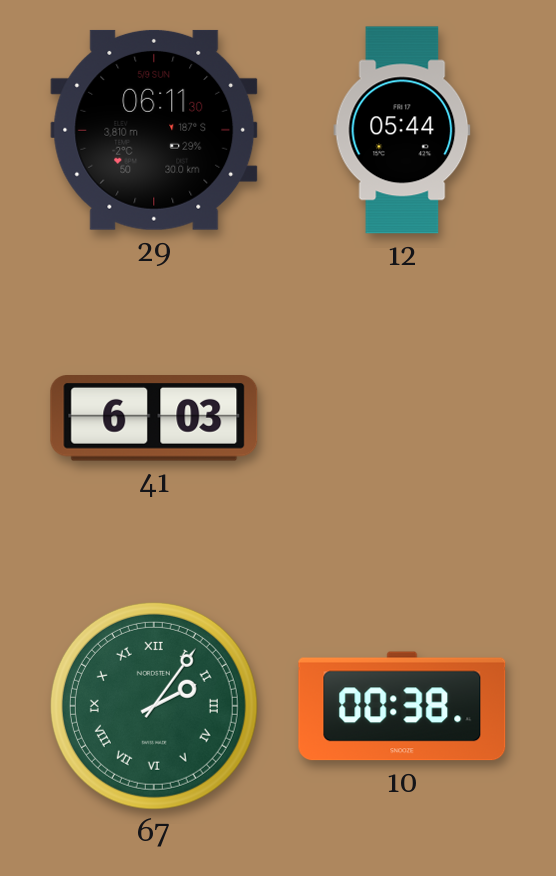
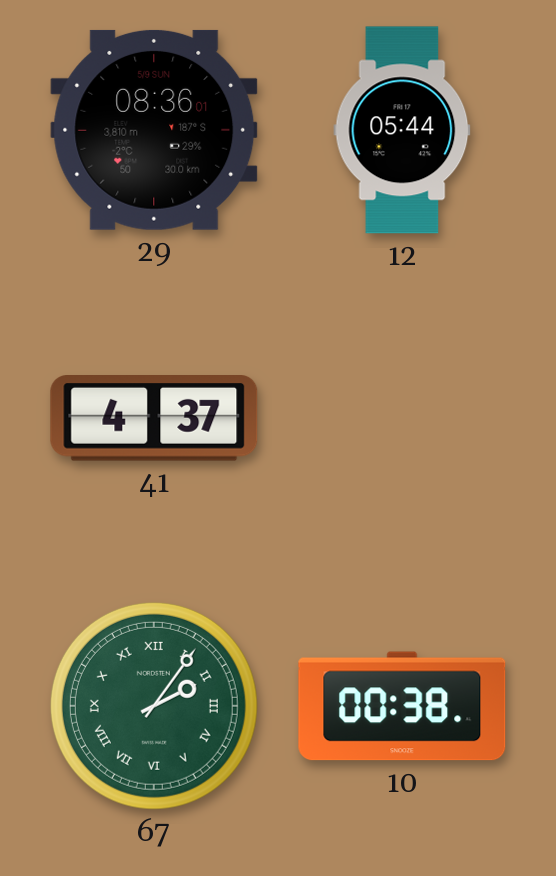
29: 06:11 -> 08:36 (154, 130)
41: 6:03 -> 4:37 (154, 419)
